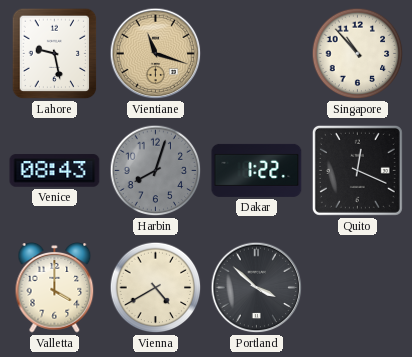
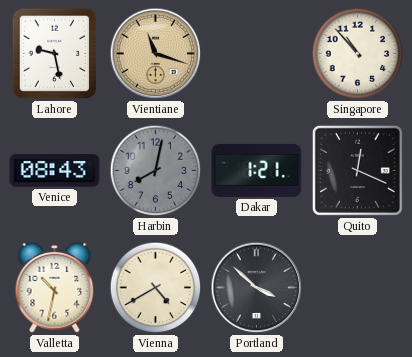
Harbin: 8:03 -> 8:02 (156, 171)
Dakar: 1:22 -> 1:21 (257, 170)
Valletta: 4:00 -> 10:32 (55, 288)
